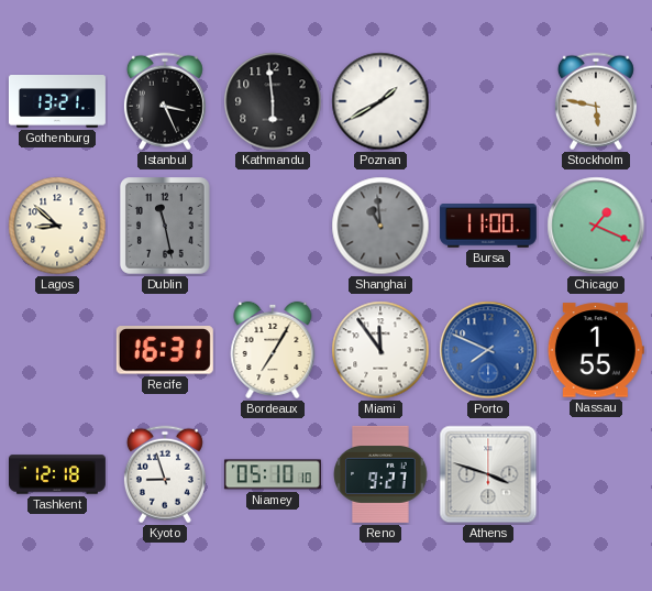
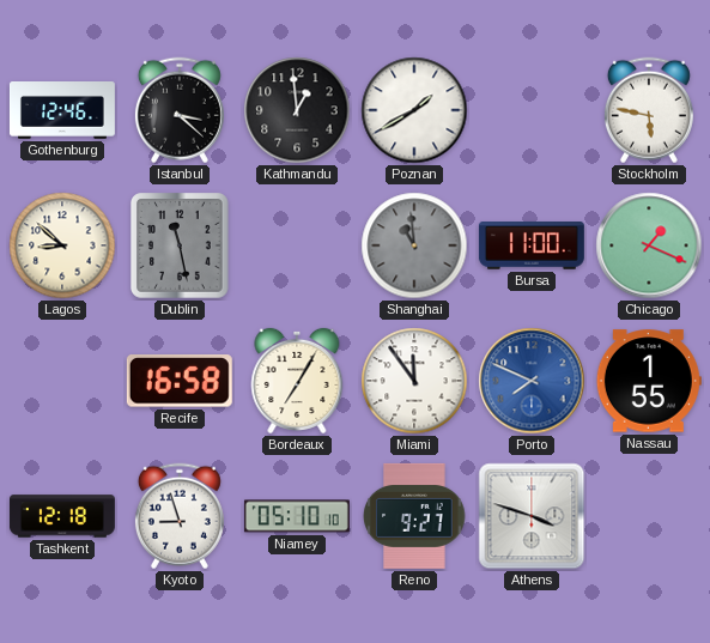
Gothenburg: 13:21 -> 12:46 (62, 110)
Istanbul: 3:26 -> 3:22 (180, 110)
Kathmandu: 5:59 -> 12:59 (297, 110)
Recife: 16:31 -> 16:58 (180, 381)
